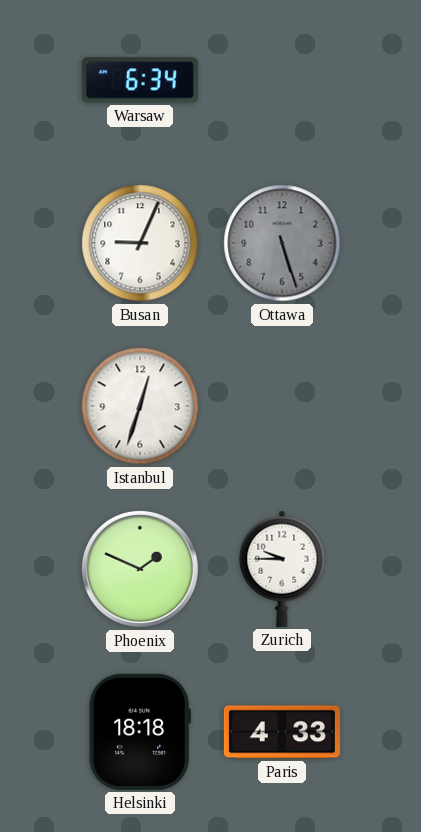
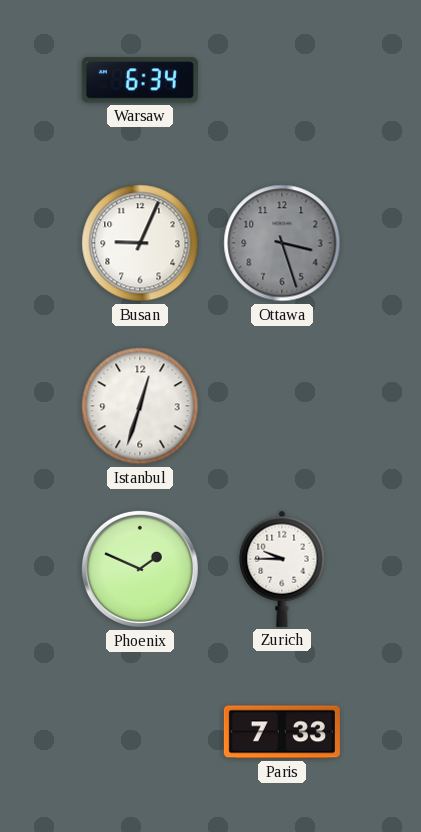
Ottawa: 5:27 -> 3:27 (282, 243)
Helsinki: 18:18 -> none (140, 732)
Paris: 4:33 -> 7:33 (282, 732)
